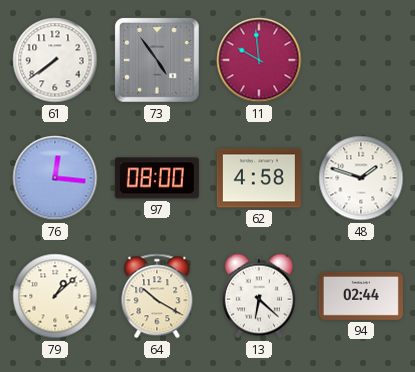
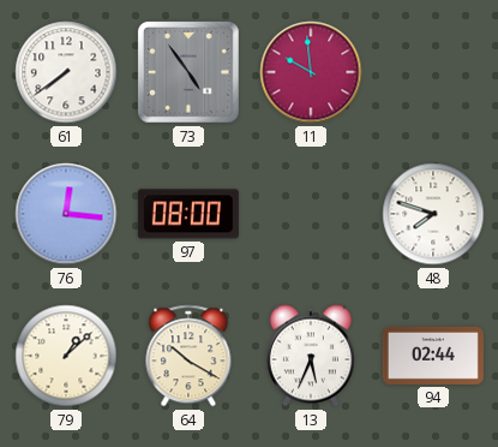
62: 4:58 -> none (259, 178)
48: 1:48 -> 7:48 (433, 214)
13: 6:22 -> 5:34 (311, 356)
